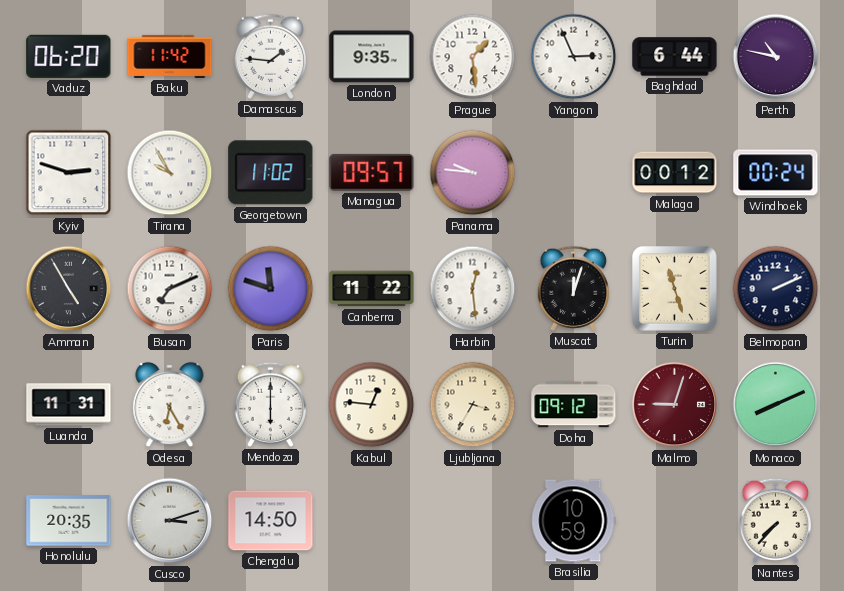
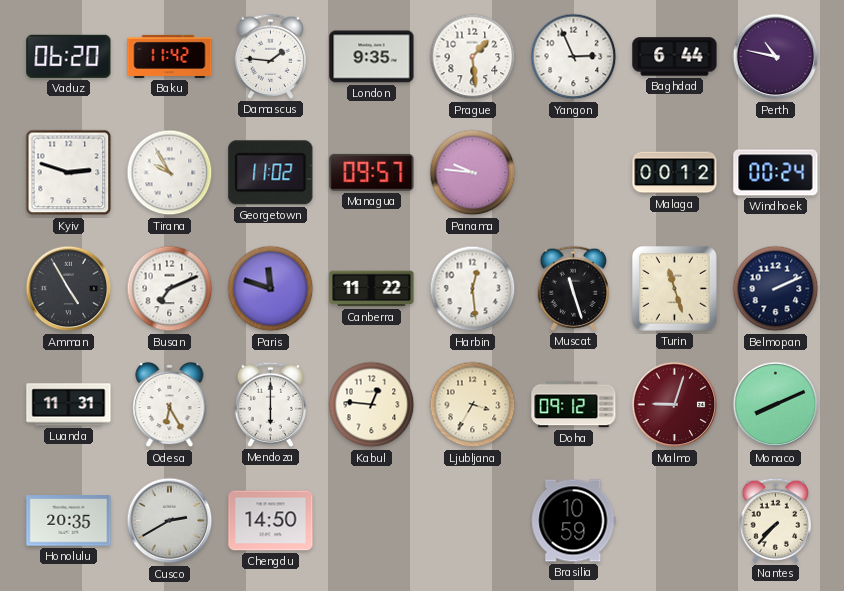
Muscat: 12:03 -> 11:27 (573, 288)
Cusco: 3:12 -> 2:40 (170, 521)
